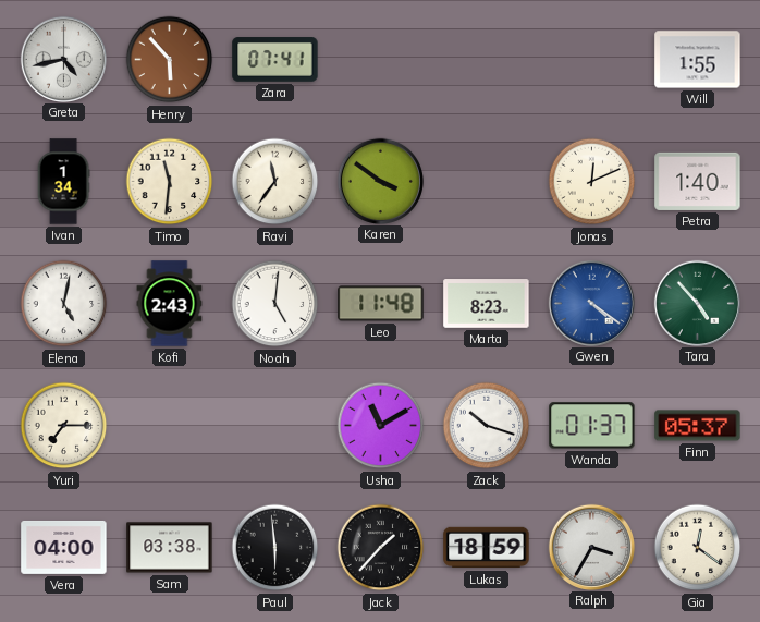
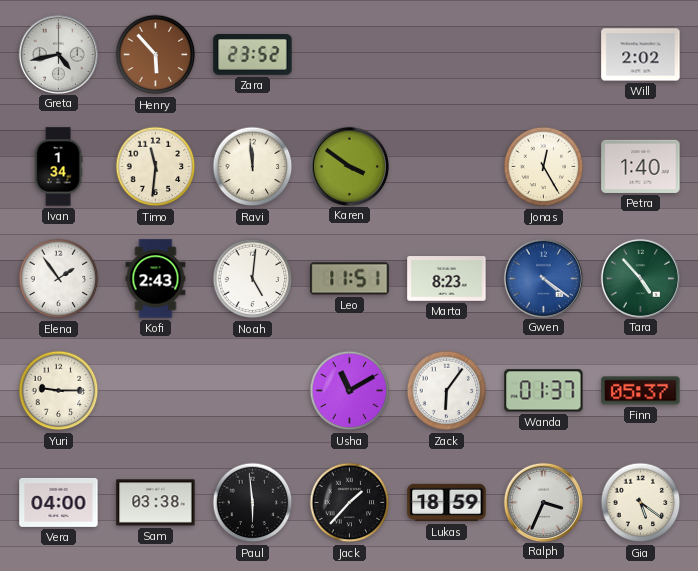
Zara: 07:41 -> 23:52 (253, 55)
Will: 1:55 -> 2:02 (641, 55)
Ravi: 11:36 -> 11:59 (253, 167)
Jonas: 12:11 -> 12:25 (544, 167)
Elena: 5:02 -> 1:54 (59, 279)
Leo: 11:48 -> 11:51 (350, 279)
Yuri: 7:15 -> 9:15 (59, 391)
Zack: 10:18 -> 6:06 (447, 391)
Ralph: 3:35 -> 3:34 (543, 502)
Gia: 12:21 -> 5:21 (641, 503)
